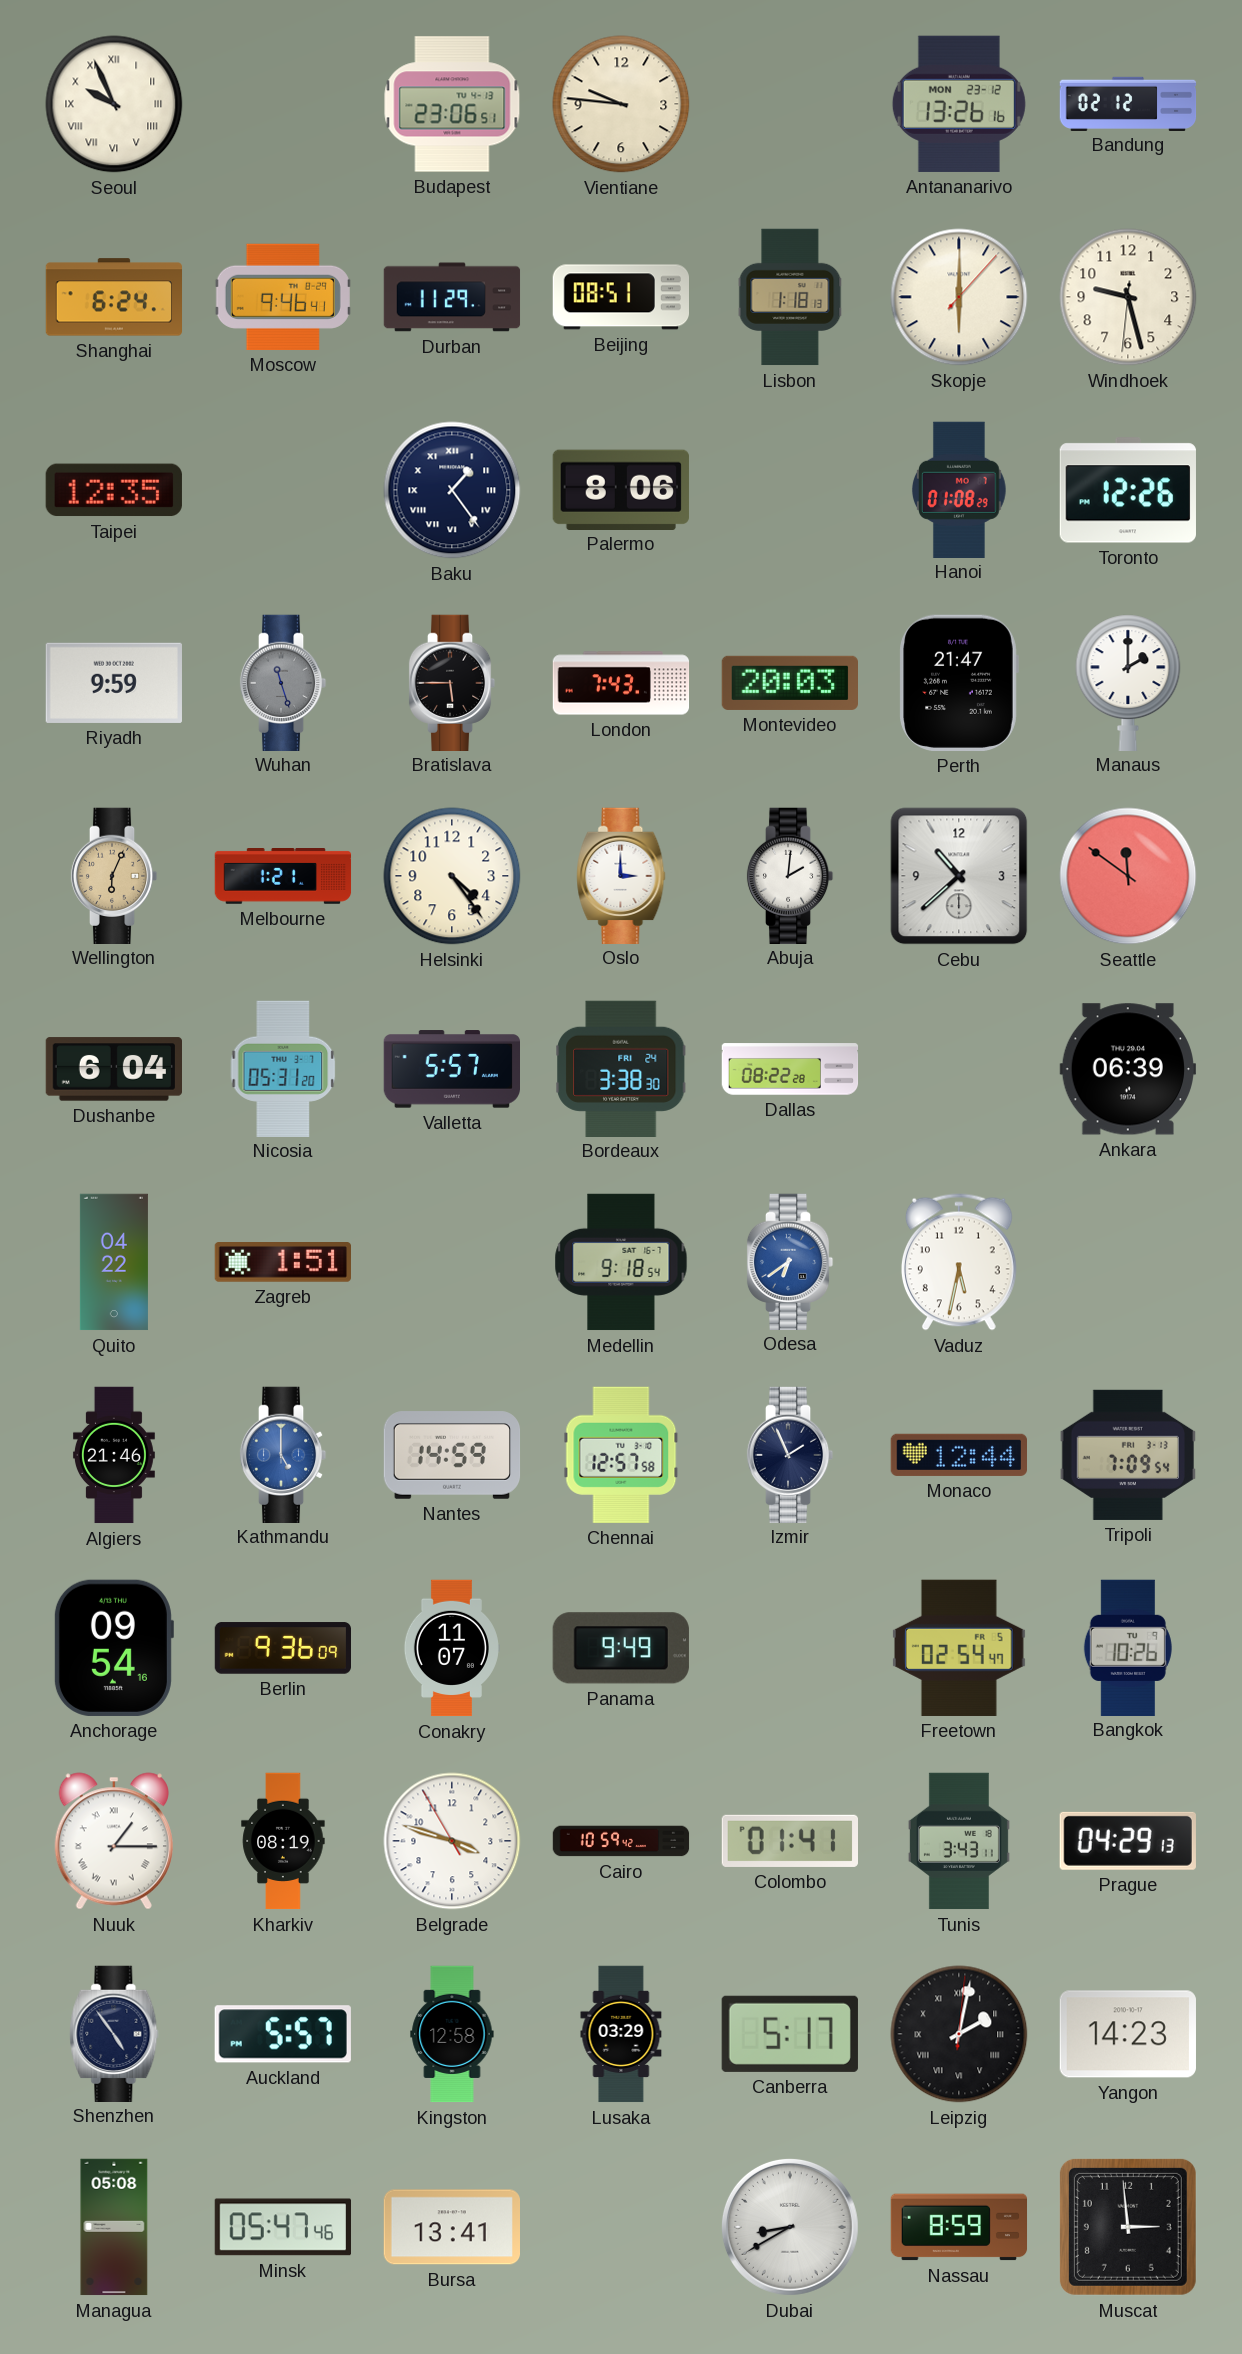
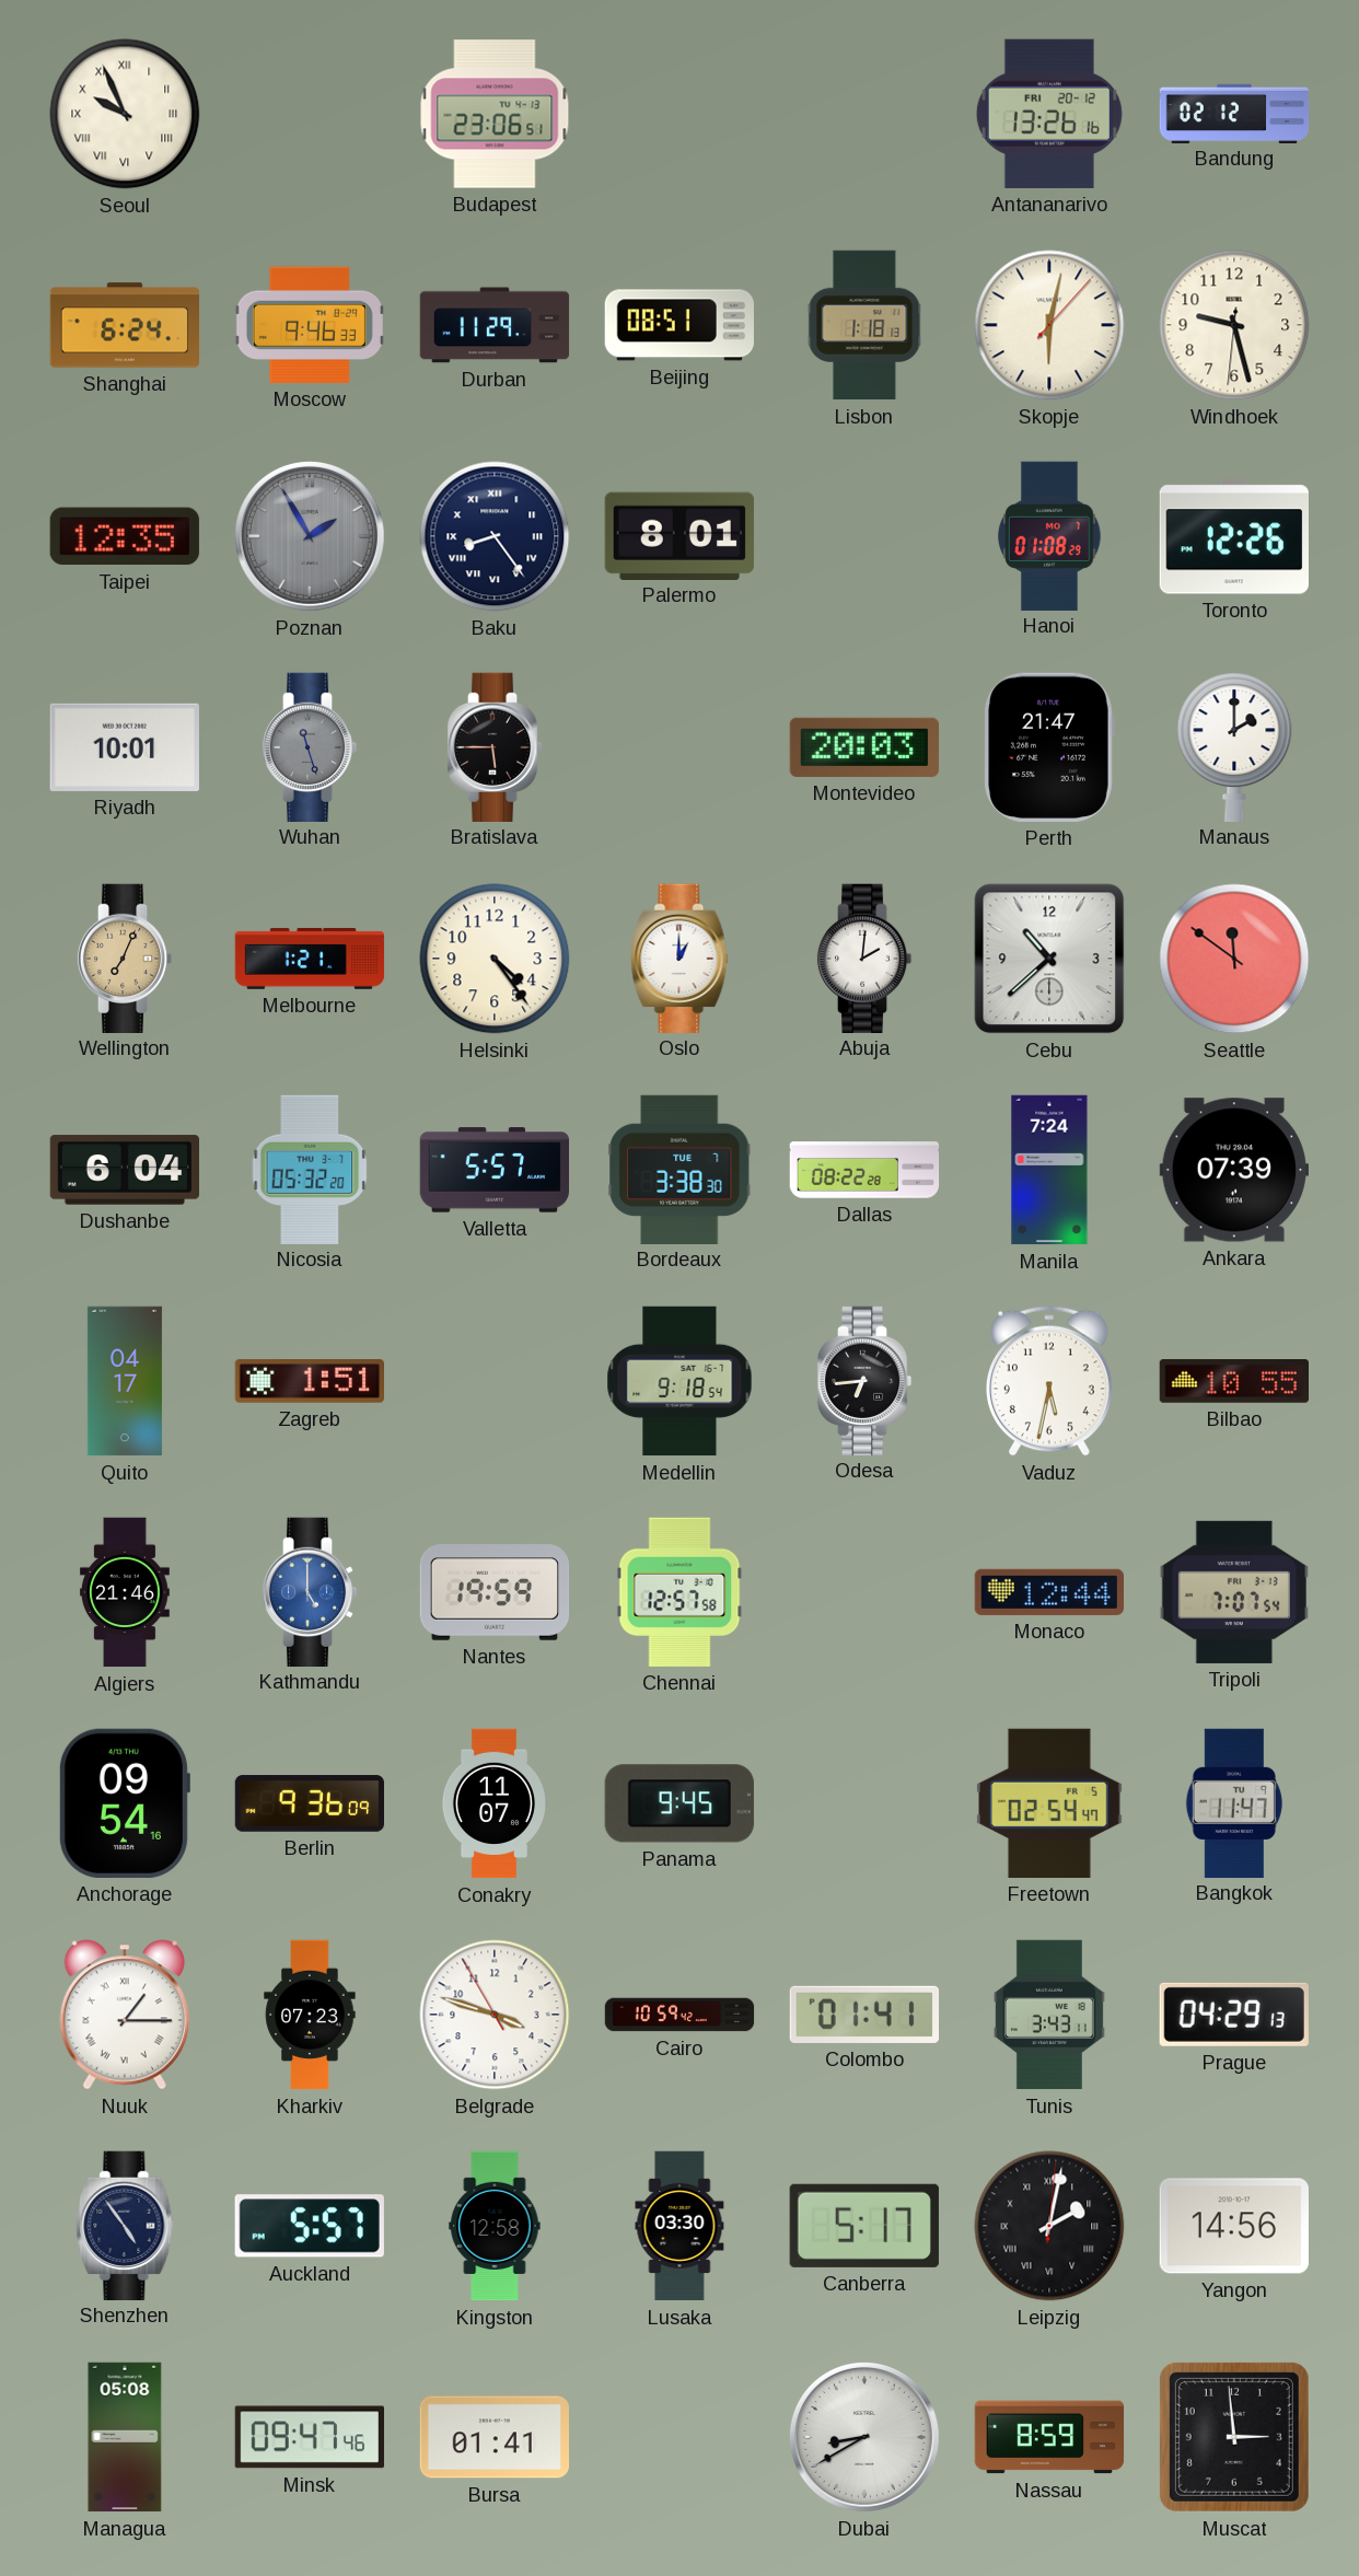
Vientiane: 9:46 -> none (621, 104)
Antananarivo date: MON 23-12 -> FRI 20-12 (1049, 114)
Moscow: 9:46:41 -> 9:46:33 (310, 325)
Skopje: 6:00 -> 6:02 (1049, 325)
Poznan: none -> 1:55 (310, 536)
Baku: 1:24 -> 8:24 (495, 536)
Palermo: 8:06 -> 8:01 (679, 535)
Riyadh: 9:59 -> 10:01 (125, 747)
London: 7:43 -> none (621, 683)
Wellington: 6:04 -> 7:04 (125, 958)
Oslo: 3:00 -> 1:00 (679, 958)
Nicosia: 05:31 -> 05:32 (310, 1169)
Bordeaux date: FRI 24 -> TUE 7 (679, 1169)
Manila: none -> 7:24 (1049, 1170)
Ankara: 06:39 -> 07:39 (1234, 1170)
Quito: 04:22 -> 04:17 (125, 1381)
Odesa: 6:39 -> 6:44 (864, 1380)
Odesa dial: blue -> black (864, 1380)
Bilbao: none -> 10:55 (1233, 1382)
Nantes: 14:59 -> 19:59 (495, 1592)
Izmir: 1:56 -> none (790, 1454)
Tripoli: 7:09 -> 7:07 (1233, 1592)
Panama: 9:49 -> 9:45 (679, 1803)
Bangkok: 10:26 -> 11:47 (1234, 1802)
Kharkiv: 08:19 -> 07:23 (310, 2015)
Lusaka: 03:29 -> 03:30 (679, 2226)
Yangon: 14:23 -> 14:56 (1234, 2226)
Minsk: 05:47 -> 09:47 (309, 2437)
Bursa: 13:41 -> 01:41 (493, 2437)
